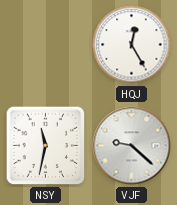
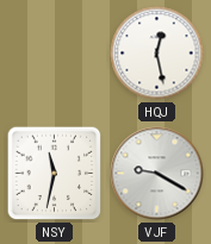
HQJ: 12:25 -> 12:28 (157, 54)
VJF: 9:22 -> 9:20 (157, 174)
